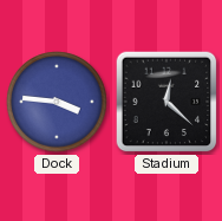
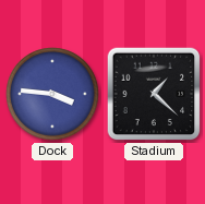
Stadium: 12:22 -> 1:22 (154, 94)
